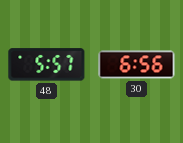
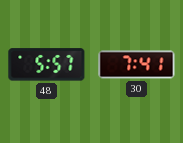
30: 6:56 -> 7:41 (137, 65)
